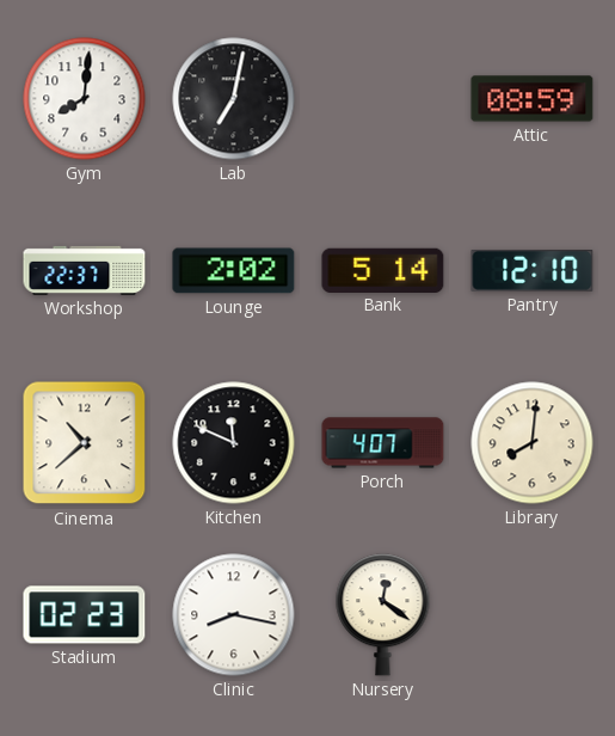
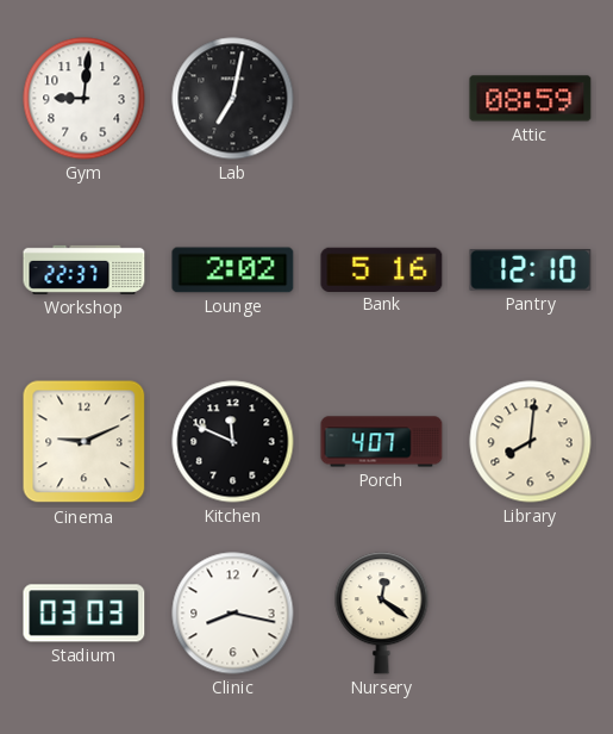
Gym: 8:01 -> 9:01 (85, 99)
Bank: 5:14 -> 5:16 (382, 269)
Cinema: 10:38 -> 9:11 (85, 442)
Stadium: 02:23 -> 03:03 (85, 614)
